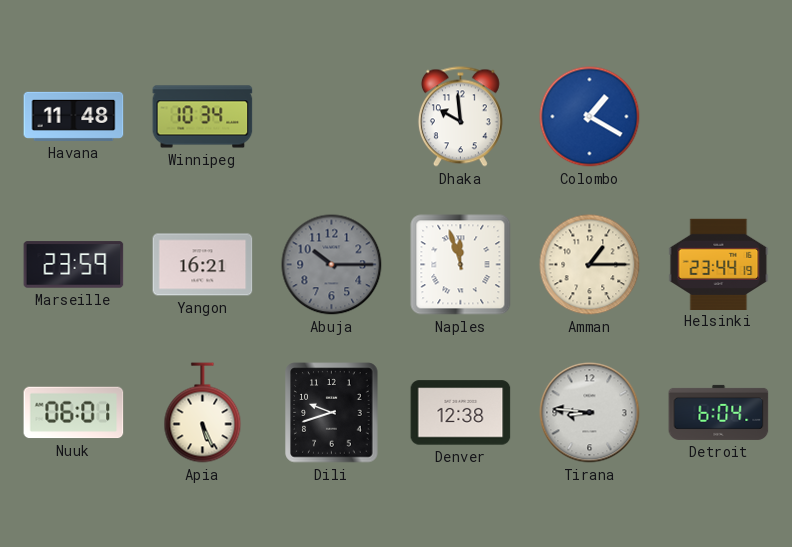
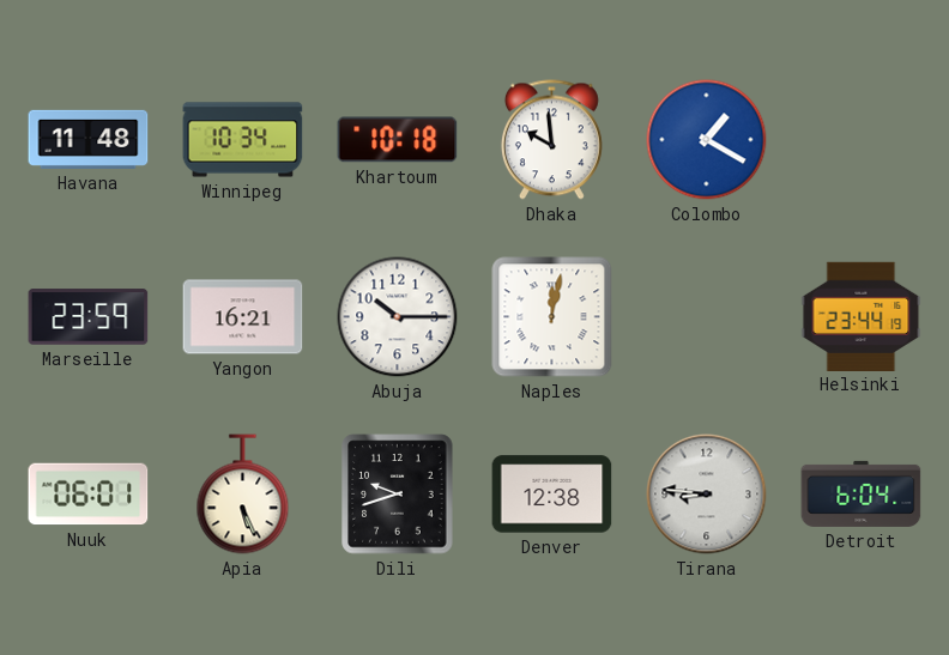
Khartoum: none -> 10:18 (398, 140)
Abuja dial: grey -> white (398, 317)
Naples: 11:57 -> 12:02 (552, 317)
Amman: 1:15 -> none (590, 265)
